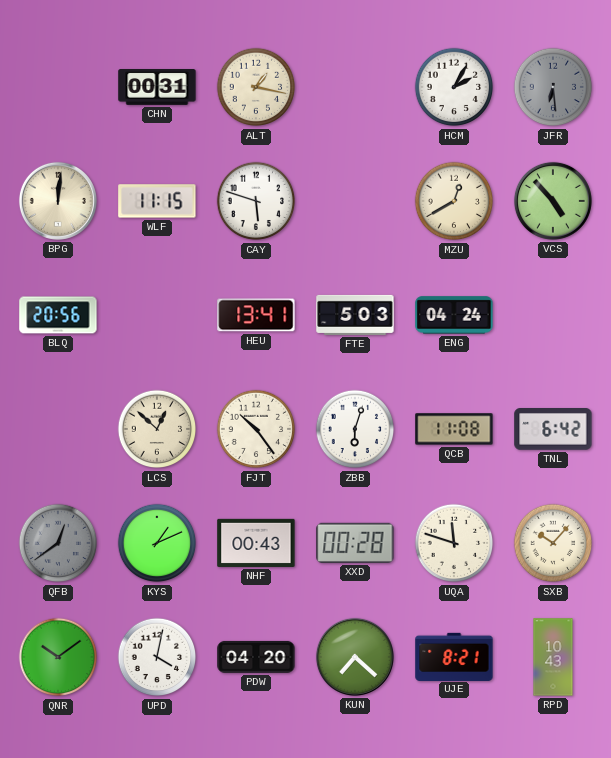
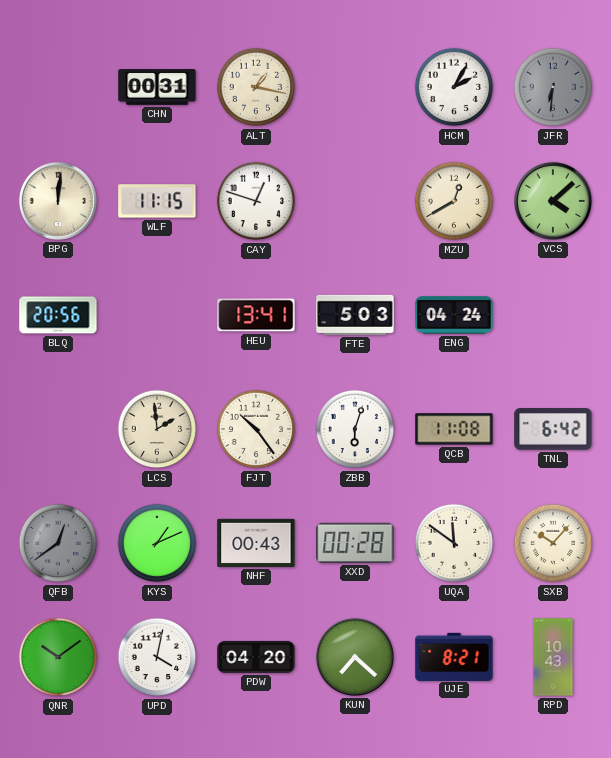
JFR: 6:29 -> 6:31 (553, 87)
CAY: 5:48 -> 12:48 (256, 201)
VCS: 4:53 -> 4:08 (553, 201)
LCS: 12:52 -> 1:59 (157, 429)
UQA: 11:48 -> 11:51 (454, 543)
